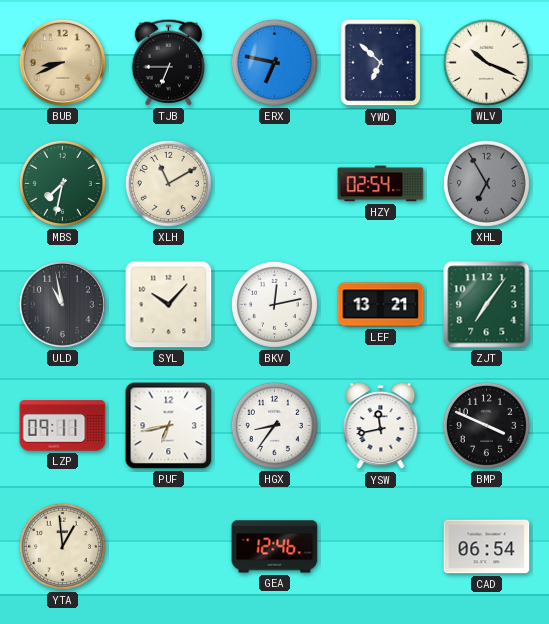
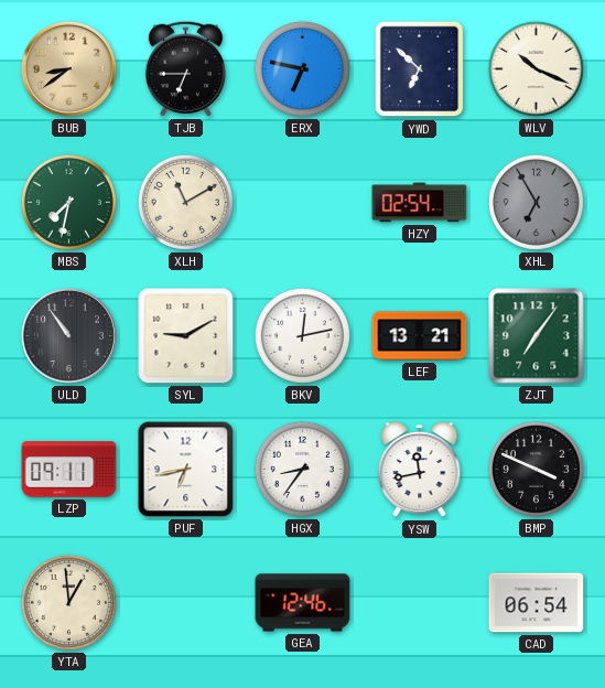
BUB: 8:41 -> 8:39 (68, 68)
ULD: 10:58 -> 10:54 (68, 335)
SYL: 10:07 -> 9:10 (186, 336)
